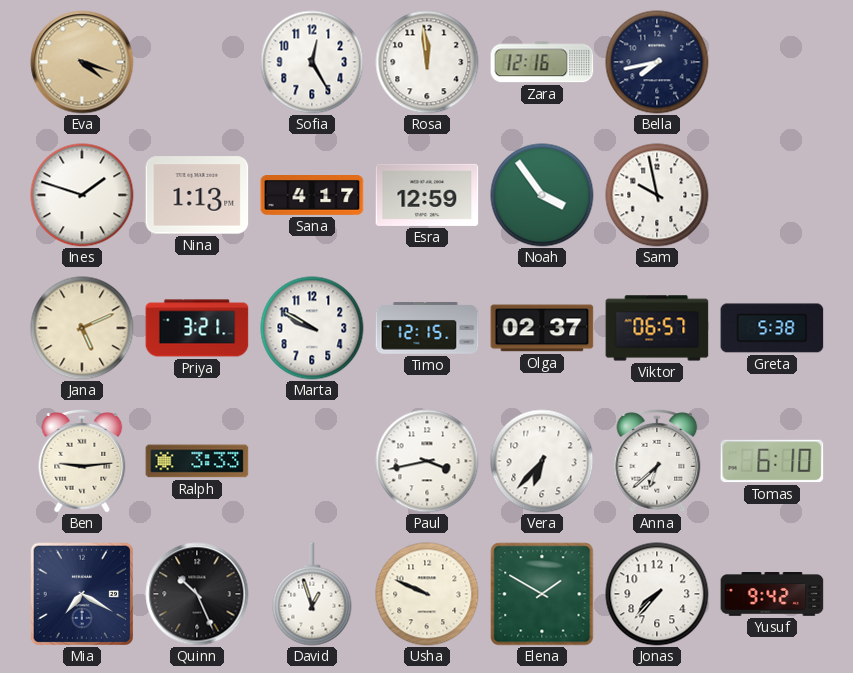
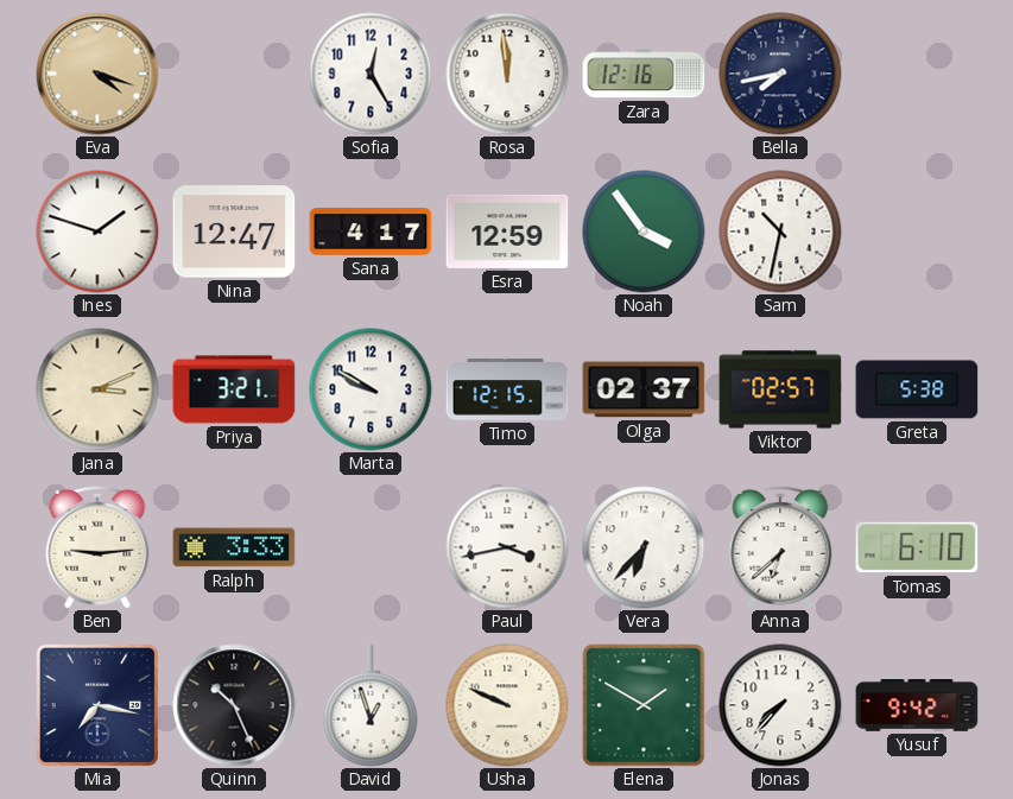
Nina: 1:13 -> 12:47 (234, 232)
Sam: 9:58 -> 10:32 (780, 232)
Jana: 5:11 -> 3:11 (97, 389)
Viktor: 06:57 -> 02:57 (780, 389)
Mia: 7:20 -> 7:17 (96, 704)
